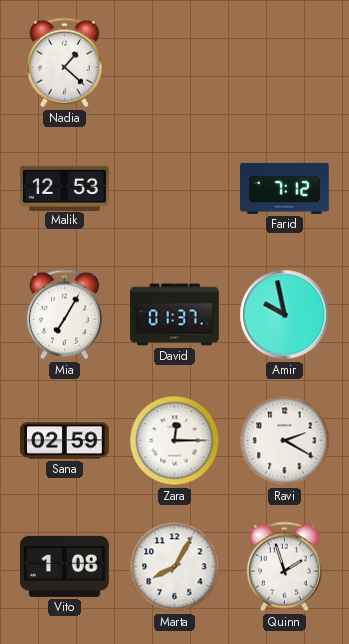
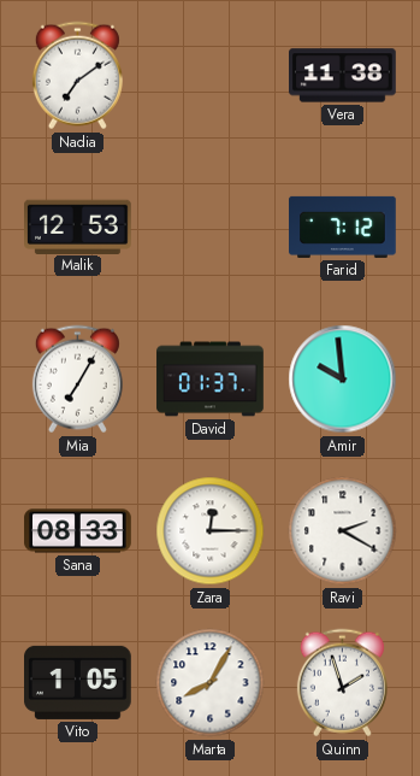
Nadia: 1:22 -> 7:09 (77, 76)
Vera: none -> 11:38 (343, 76)
Amir: 9:58 -> 9:59 (343, 380)
Sana: 02:59 -> 08:33 (78, 531)
Vito: 1:08 -> 1:05 (78, 682)
